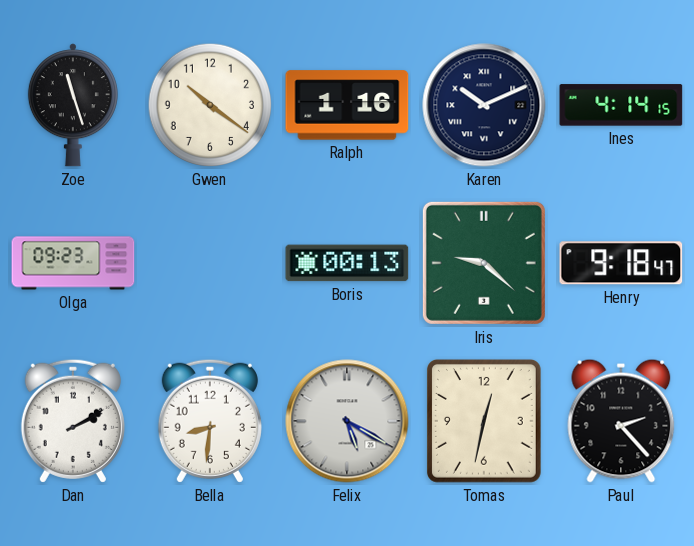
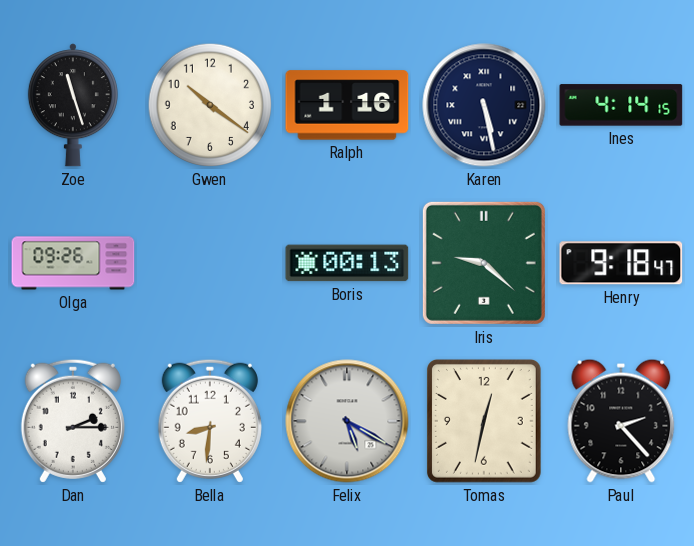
Karen: 10:11 -> 5:28 (484, 105)
Olga: 09:23 -> 09:26 (73, 263)
Dan: 2:10 -> 2:15 (73, 421)
